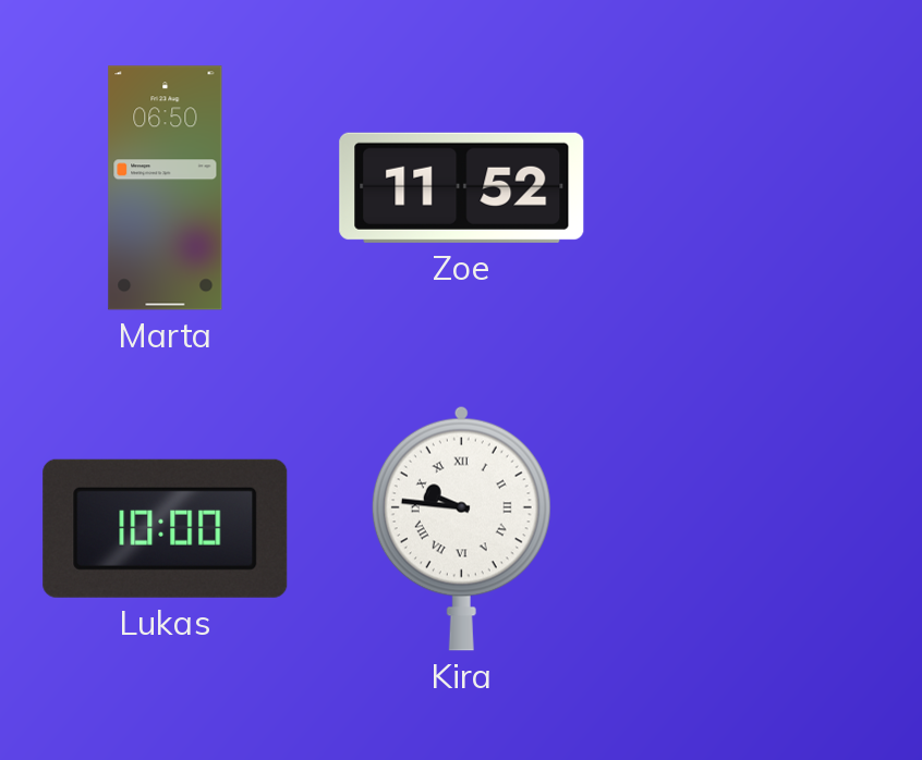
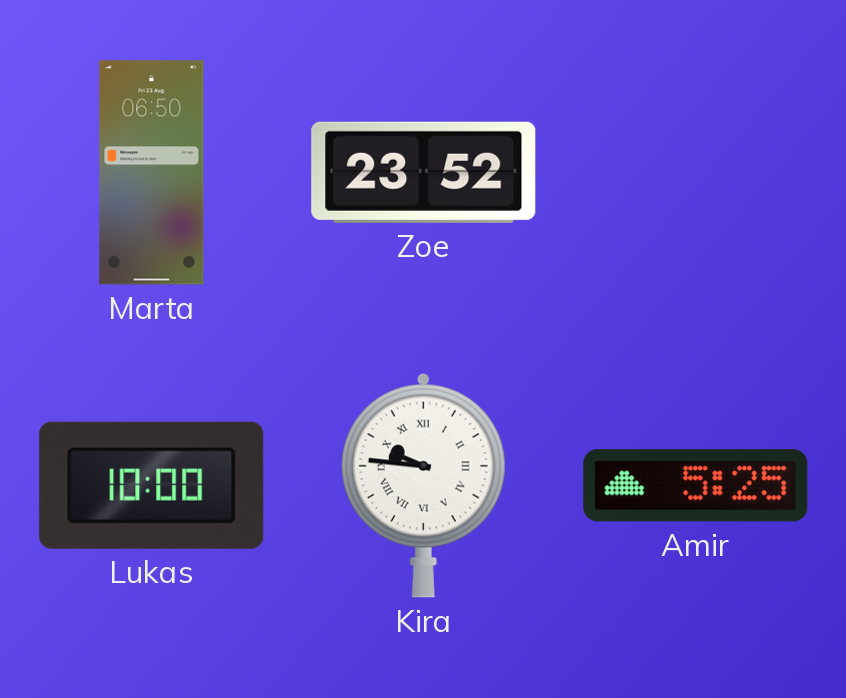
Zoe: 11:52 -> 23:52 (424, 172)
Amir: none -> 5:25 (696, 486)
